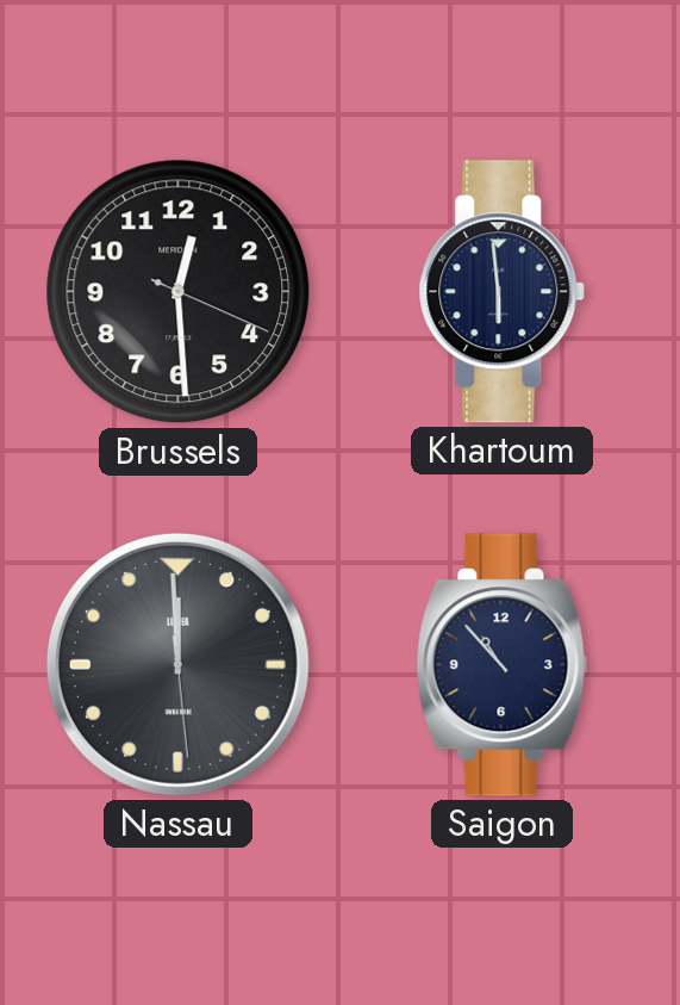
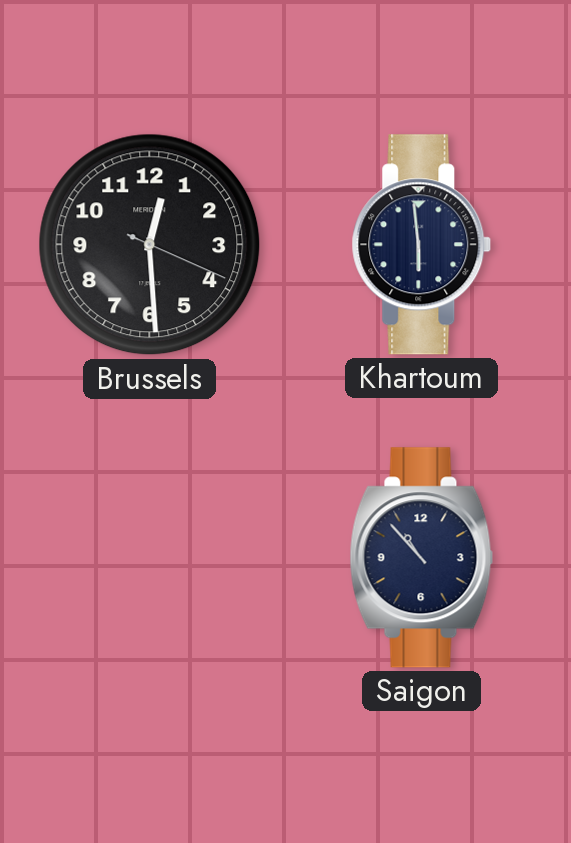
Nassau: 11:59 -> none (177, 664)
